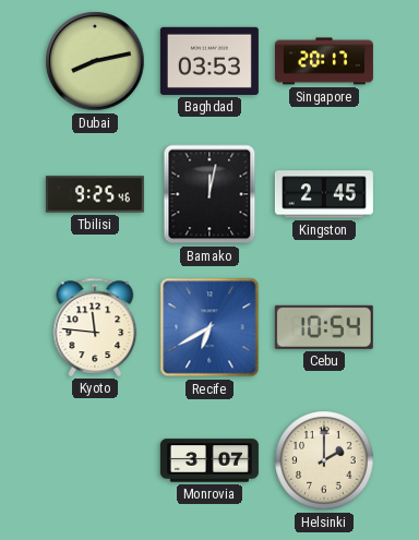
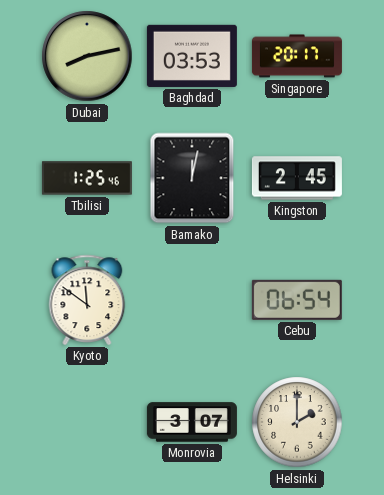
Tbilisi: 9:25 -> 1:25 (87, 178)
Kyoto: 11:46 -> 11:51 (87, 300)
Recife: 6:40 -> none (209, 327)
Cebu: 10:54 -> 06:54 (297, 300)
